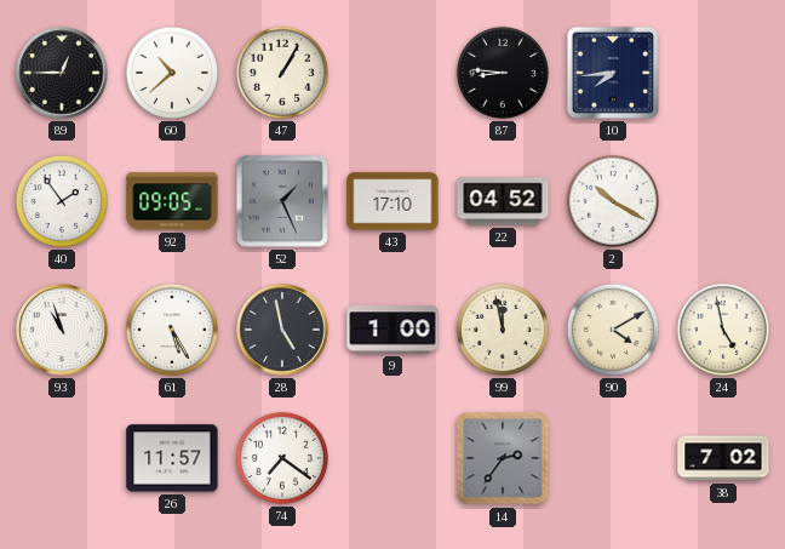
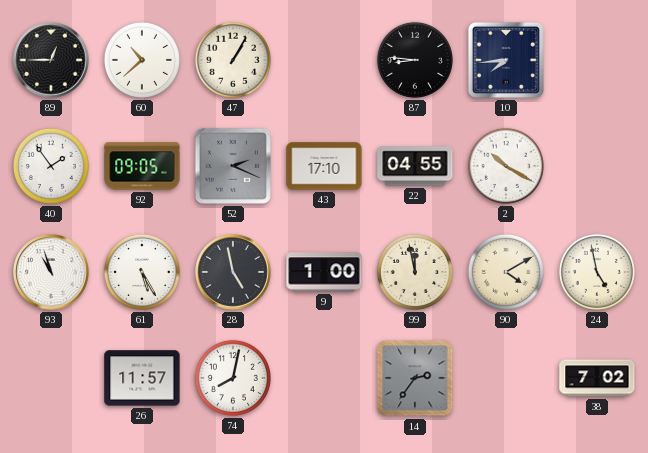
52: 1:26 -> 2:19 (233, 166)
22: 04:52 -> 04:55 (415, 166)
74: 7:21 -> 8:02 (233, 378)
